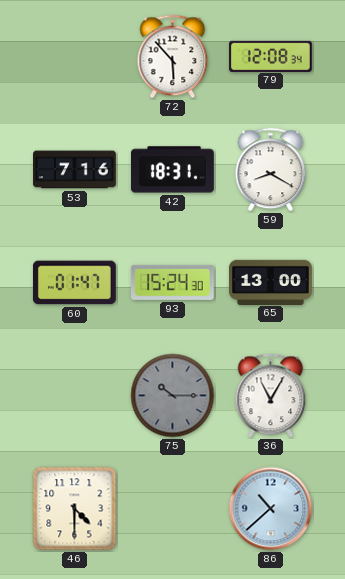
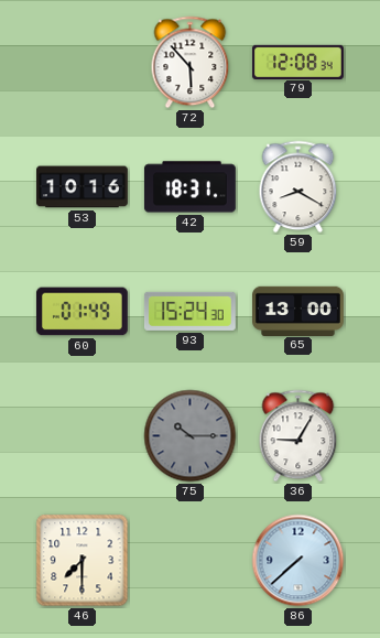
53: 7:16 -> 10:16 (83, 187)
60: 01:47 -> 01:49 (82, 312)
36: 11:05 -> 9:05 (298, 436)
46: 4:30 -> 7:30 (83, 561)
86: 10:38 -> 7:38 (298, 561)
